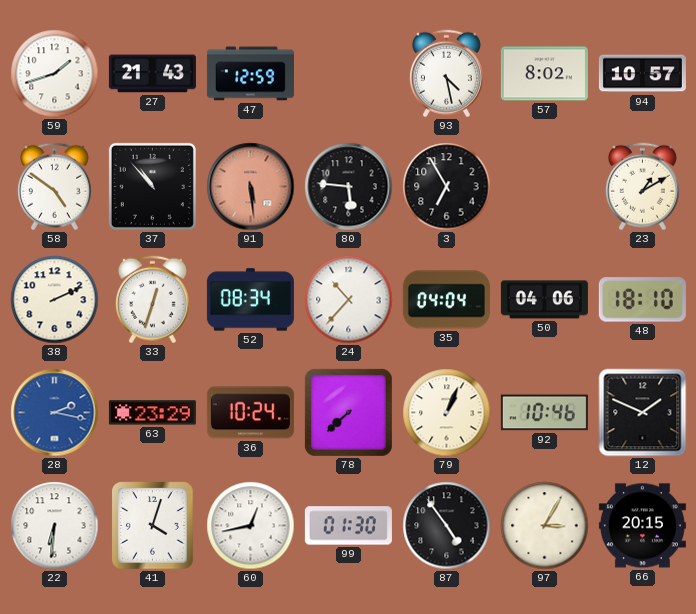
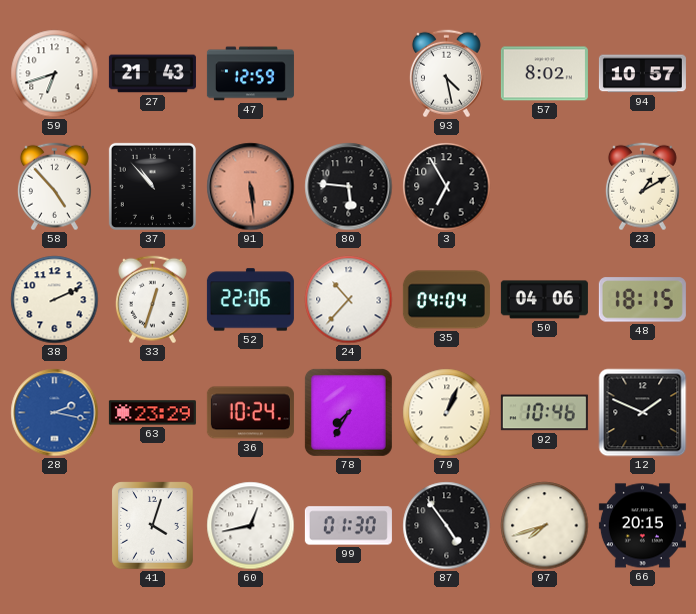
59: 1:42 -> 6:42 (55, 74)
58: 4:51 -> 4:53 (54, 187)
52: 08:34 -> 22:06 (250, 300)
48: 18:10 -> 18:15 (642, 300)
78: 7:38 -> 7:35 (348, 412)
22: 6:31 -> none (55, 526)
97: 3:05 -> 7:42 (545, 526)
